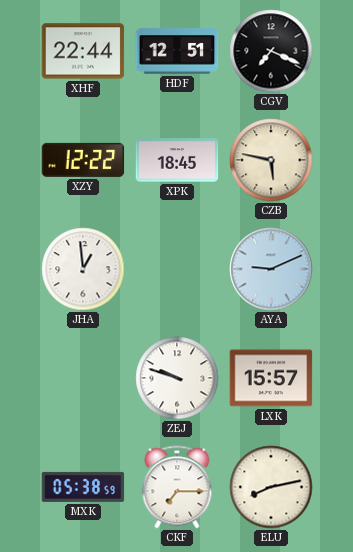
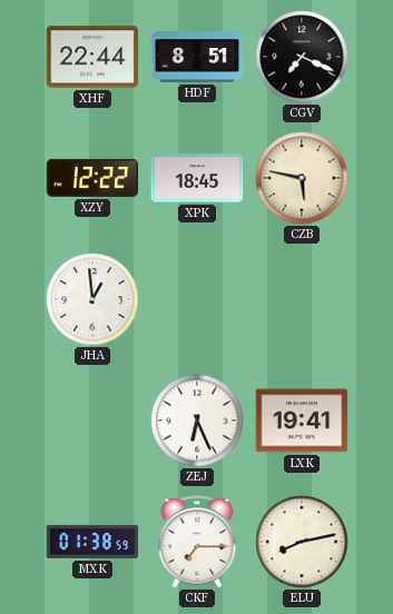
HDF: 12:51 -> 8:51 (197, 57)
AYA: 9:11 -> none (271, 269)
ZEJ: 9:48 -> 6:26 (197, 420)
LXK: 15:57 -> 19:41 (302, 420)
MXK: 05:38 -> 01:38 (92, 542)
